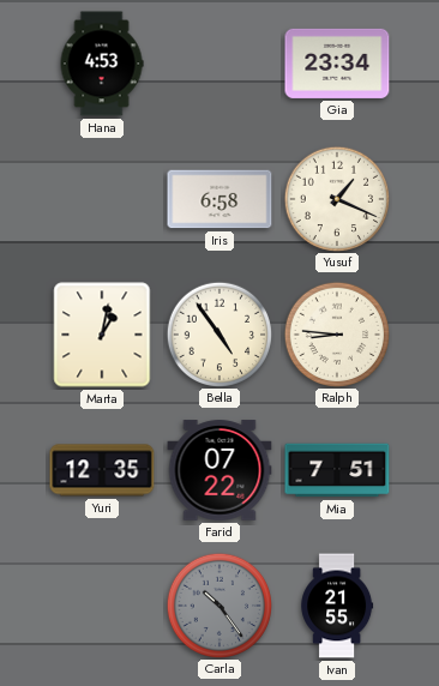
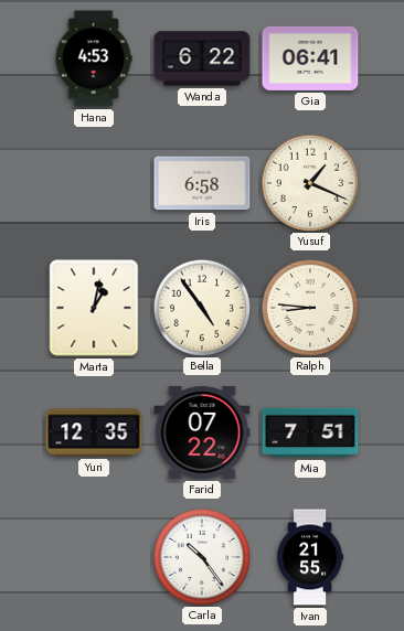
Wanda: none -> 6:22 (202, 58)
Gia: 23:34 -> 06:41 (310, 58)
Carla dial: grey -> white (201, 556)
